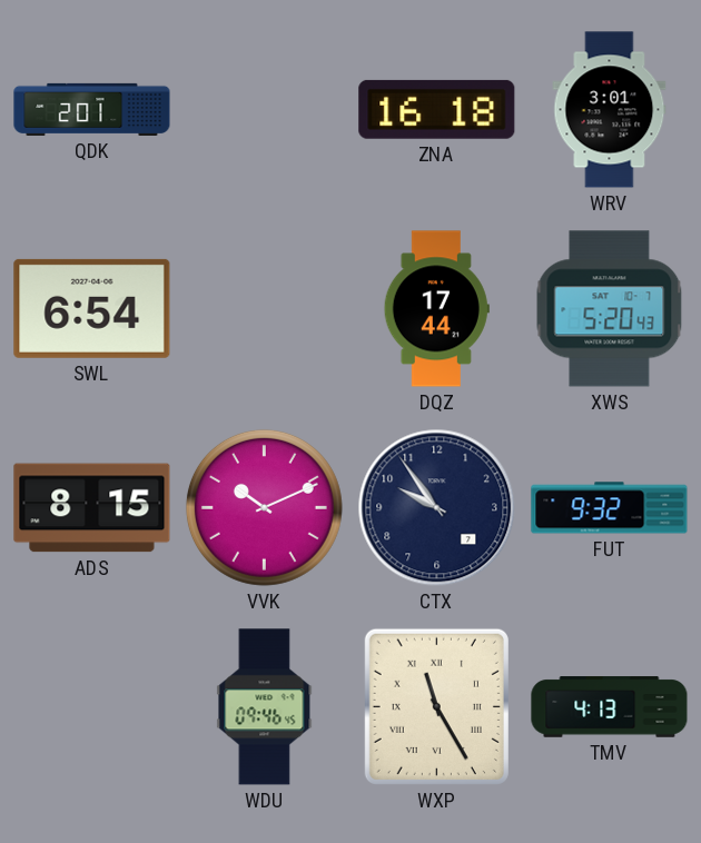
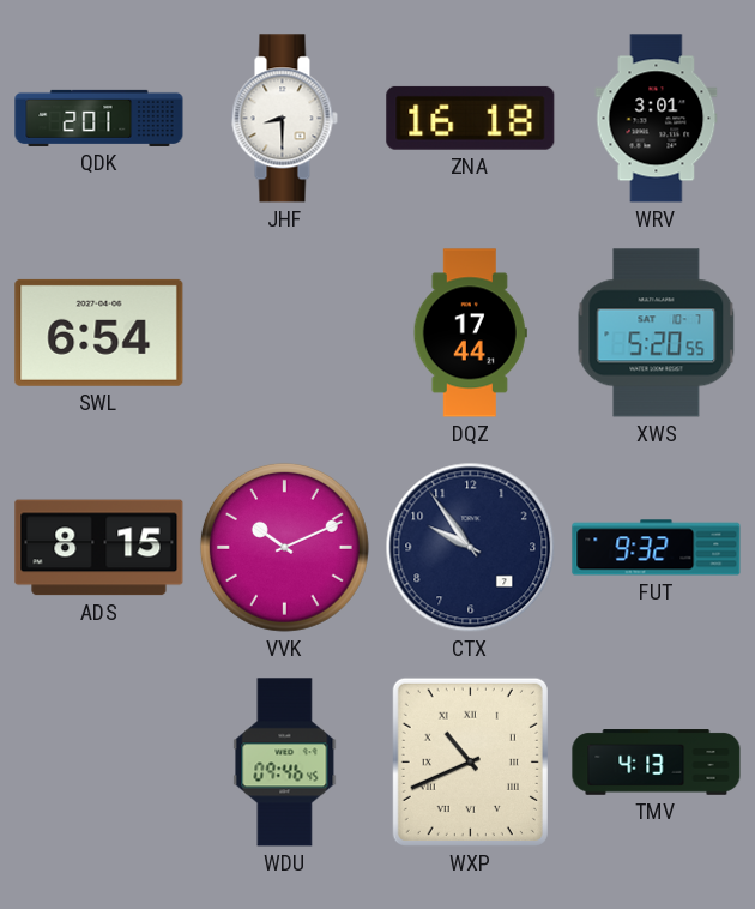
JHF: none -> 8:30 (284, 119)
XWS: 5:20:43 -> 5:20:55 (657, 333)
WXP: 11:25 -> 10:41 (470, 761)
